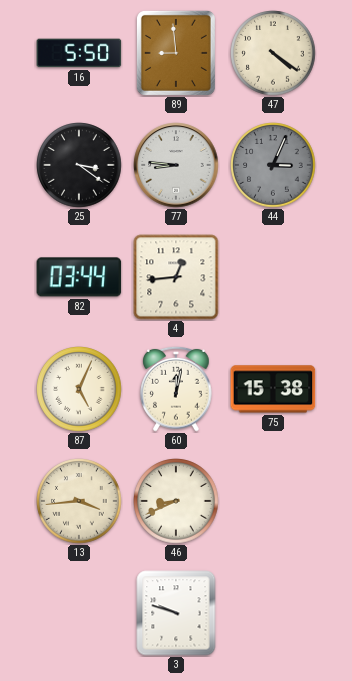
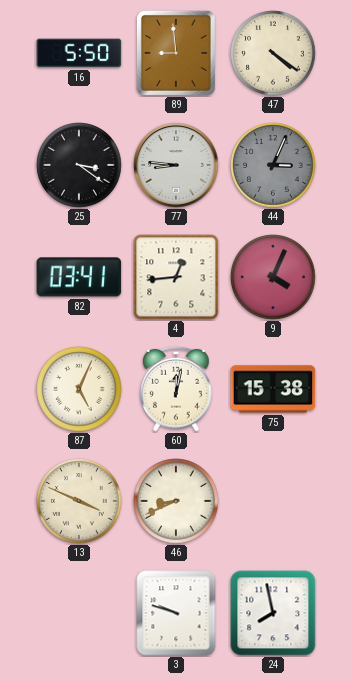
82: 03:44 -> 03:41 (79, 277)
9: none -> 4:04 (273, 277)
13: 3:44 -> 3:49 (79, 501)
24: none -> 7:58 (273, 613)
